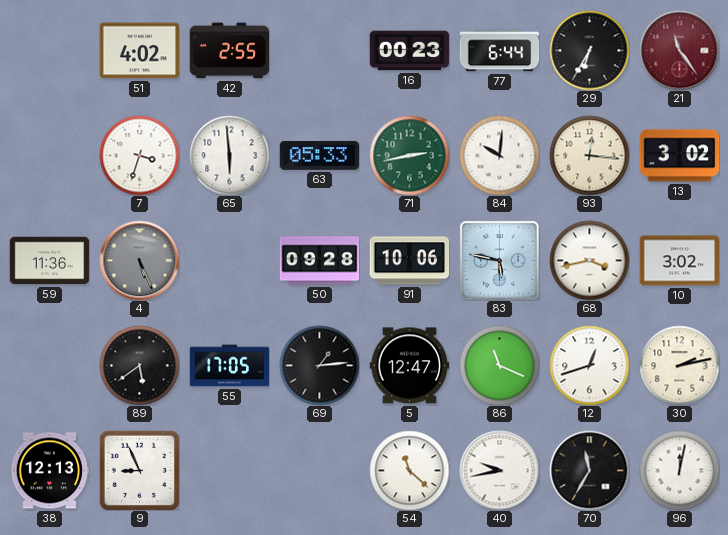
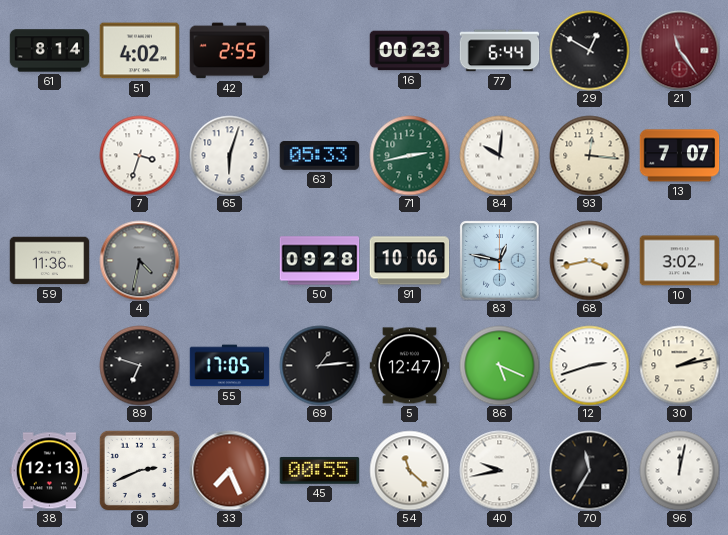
61: none -> 8:14 (49, 51)
29: 6:35 -> 12:50 (589, 50)
65: 5:59 -> 6:03 (229, 155)
13: 3:02 -> 7:07 (679, 156)
4: 5:26 -> 4:32 (139, 260)
83: 5:47 -> 12:47 (499, 260)
89: 5:39 -> 6:48 (139, 365)
86: 11:19 -> 5:19 (499, 365)
12: 12:42 -> 2:42 (589, 365)
9: 8:56 -> 2:41 (139, 470)
33: none -> 7:26 (229, 470)
45: none -> 00:55 (319, 470)
